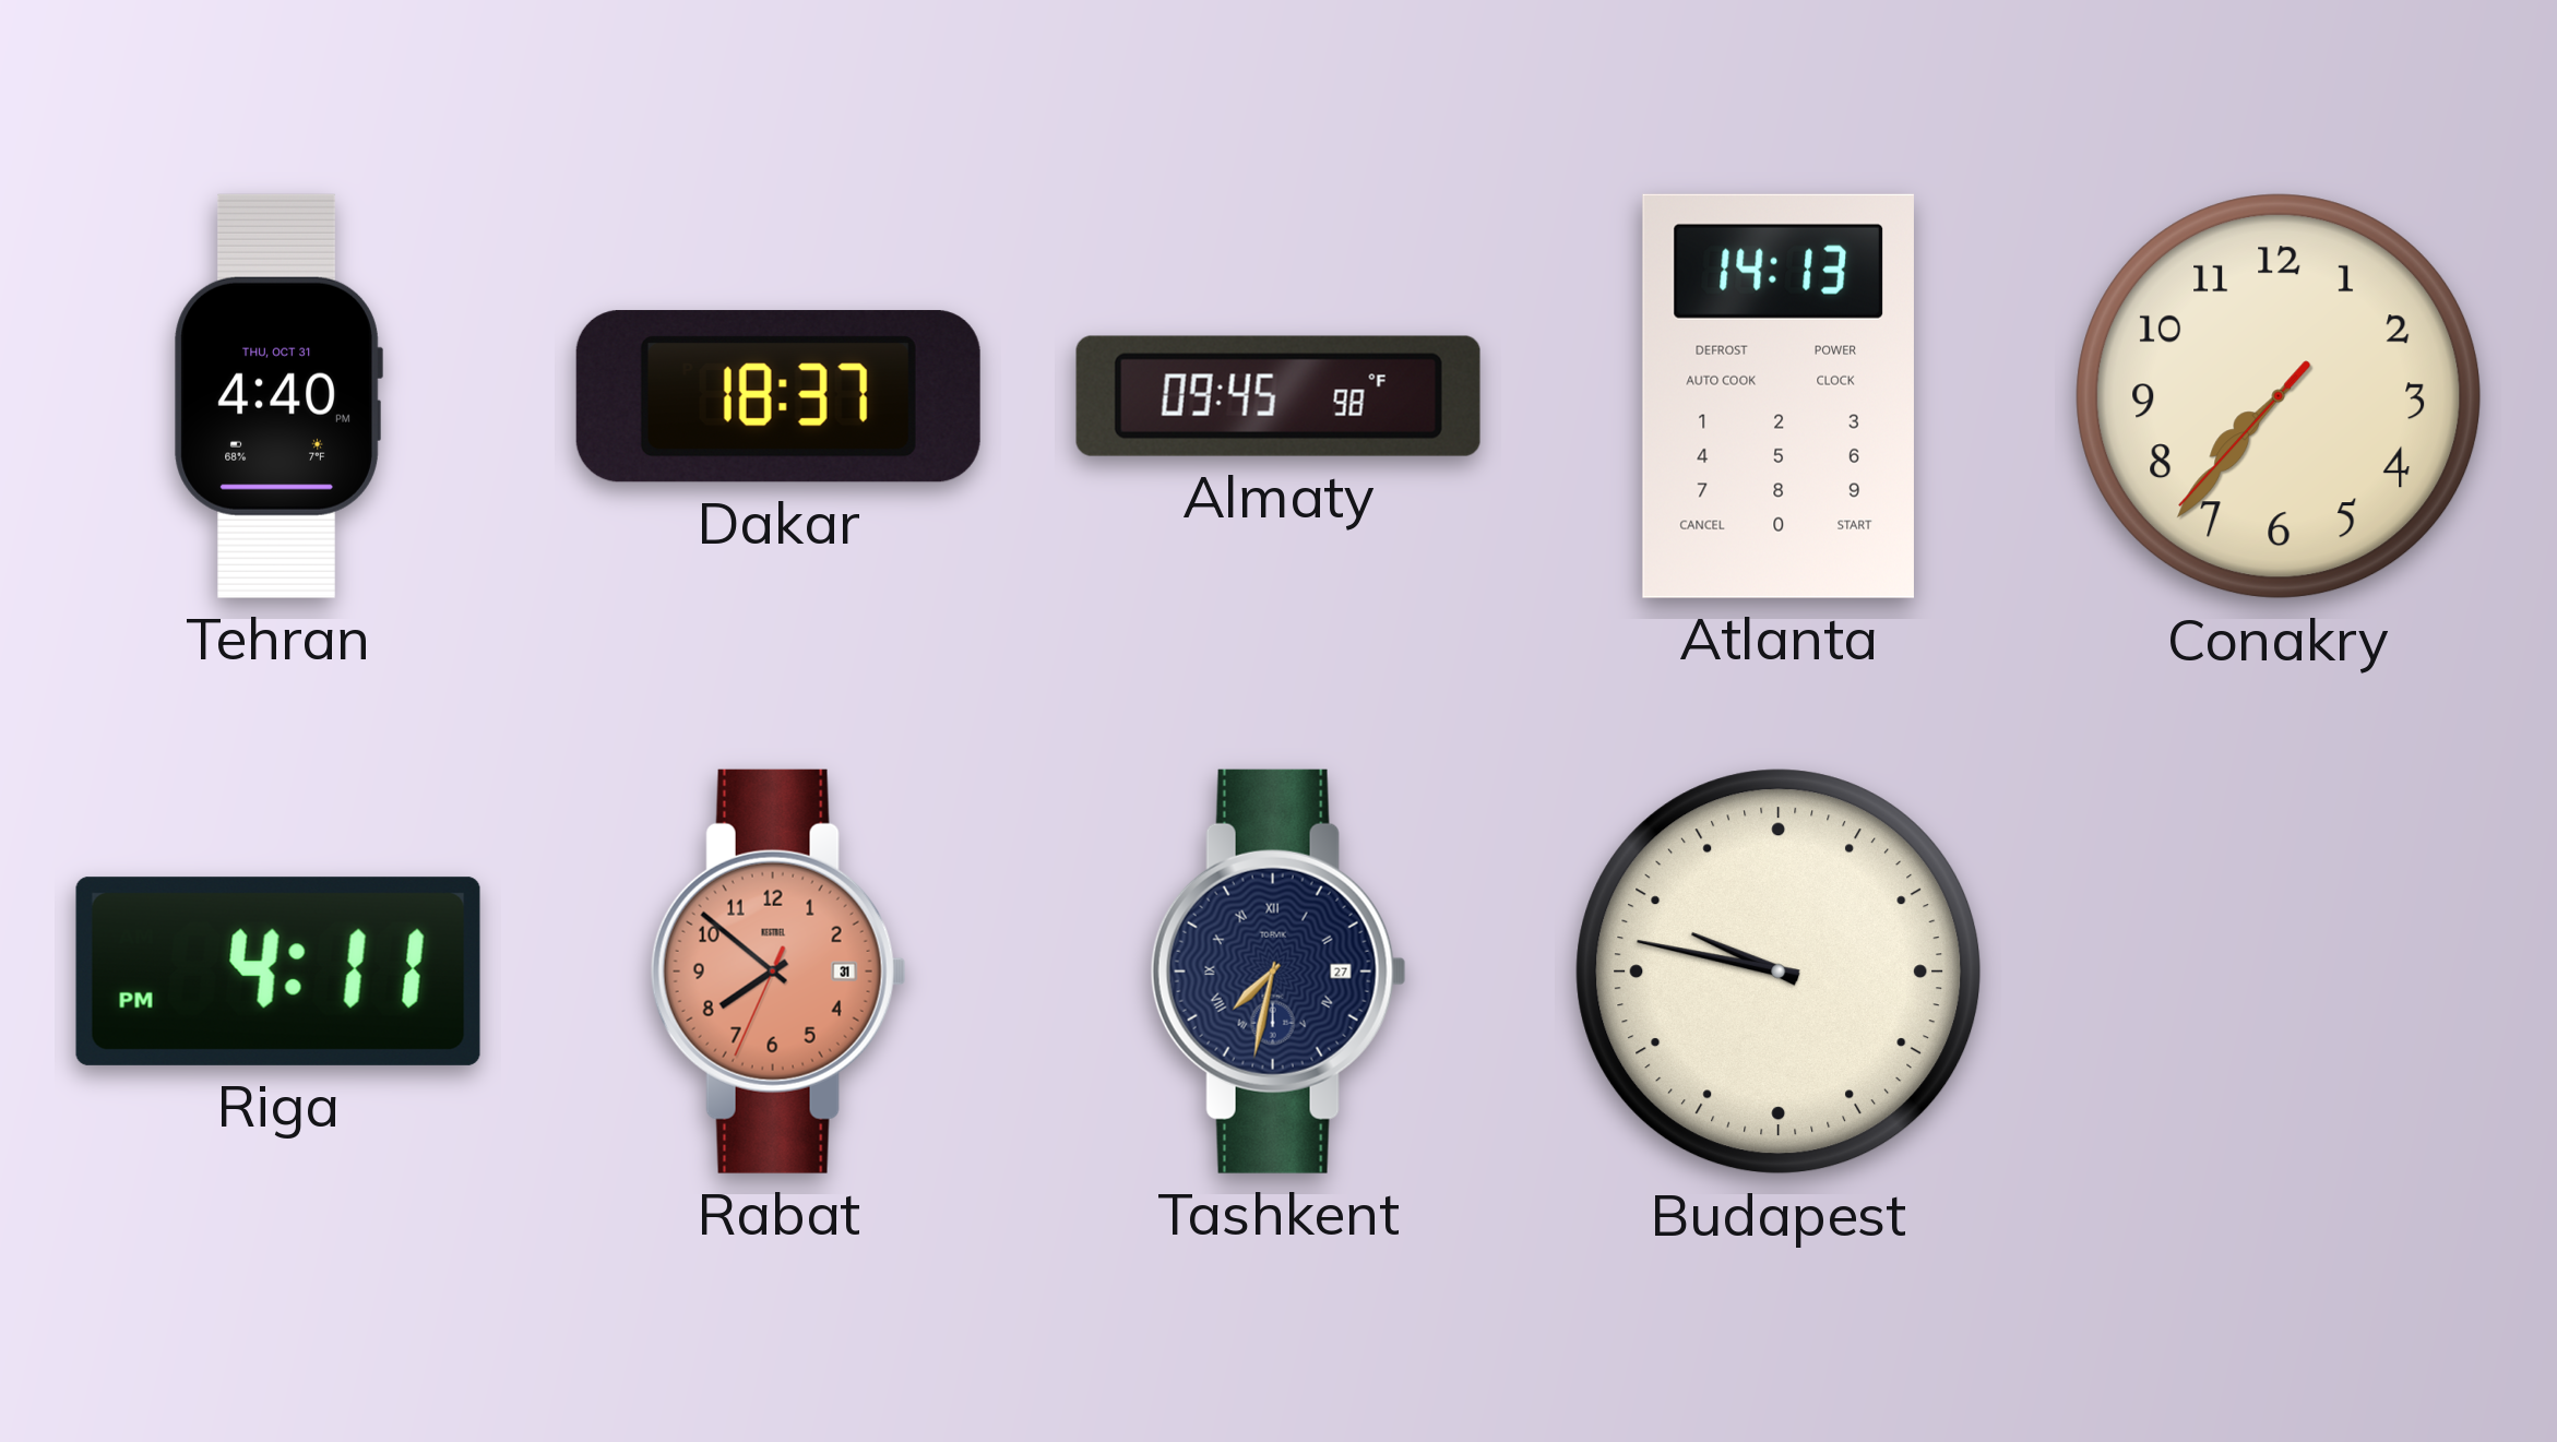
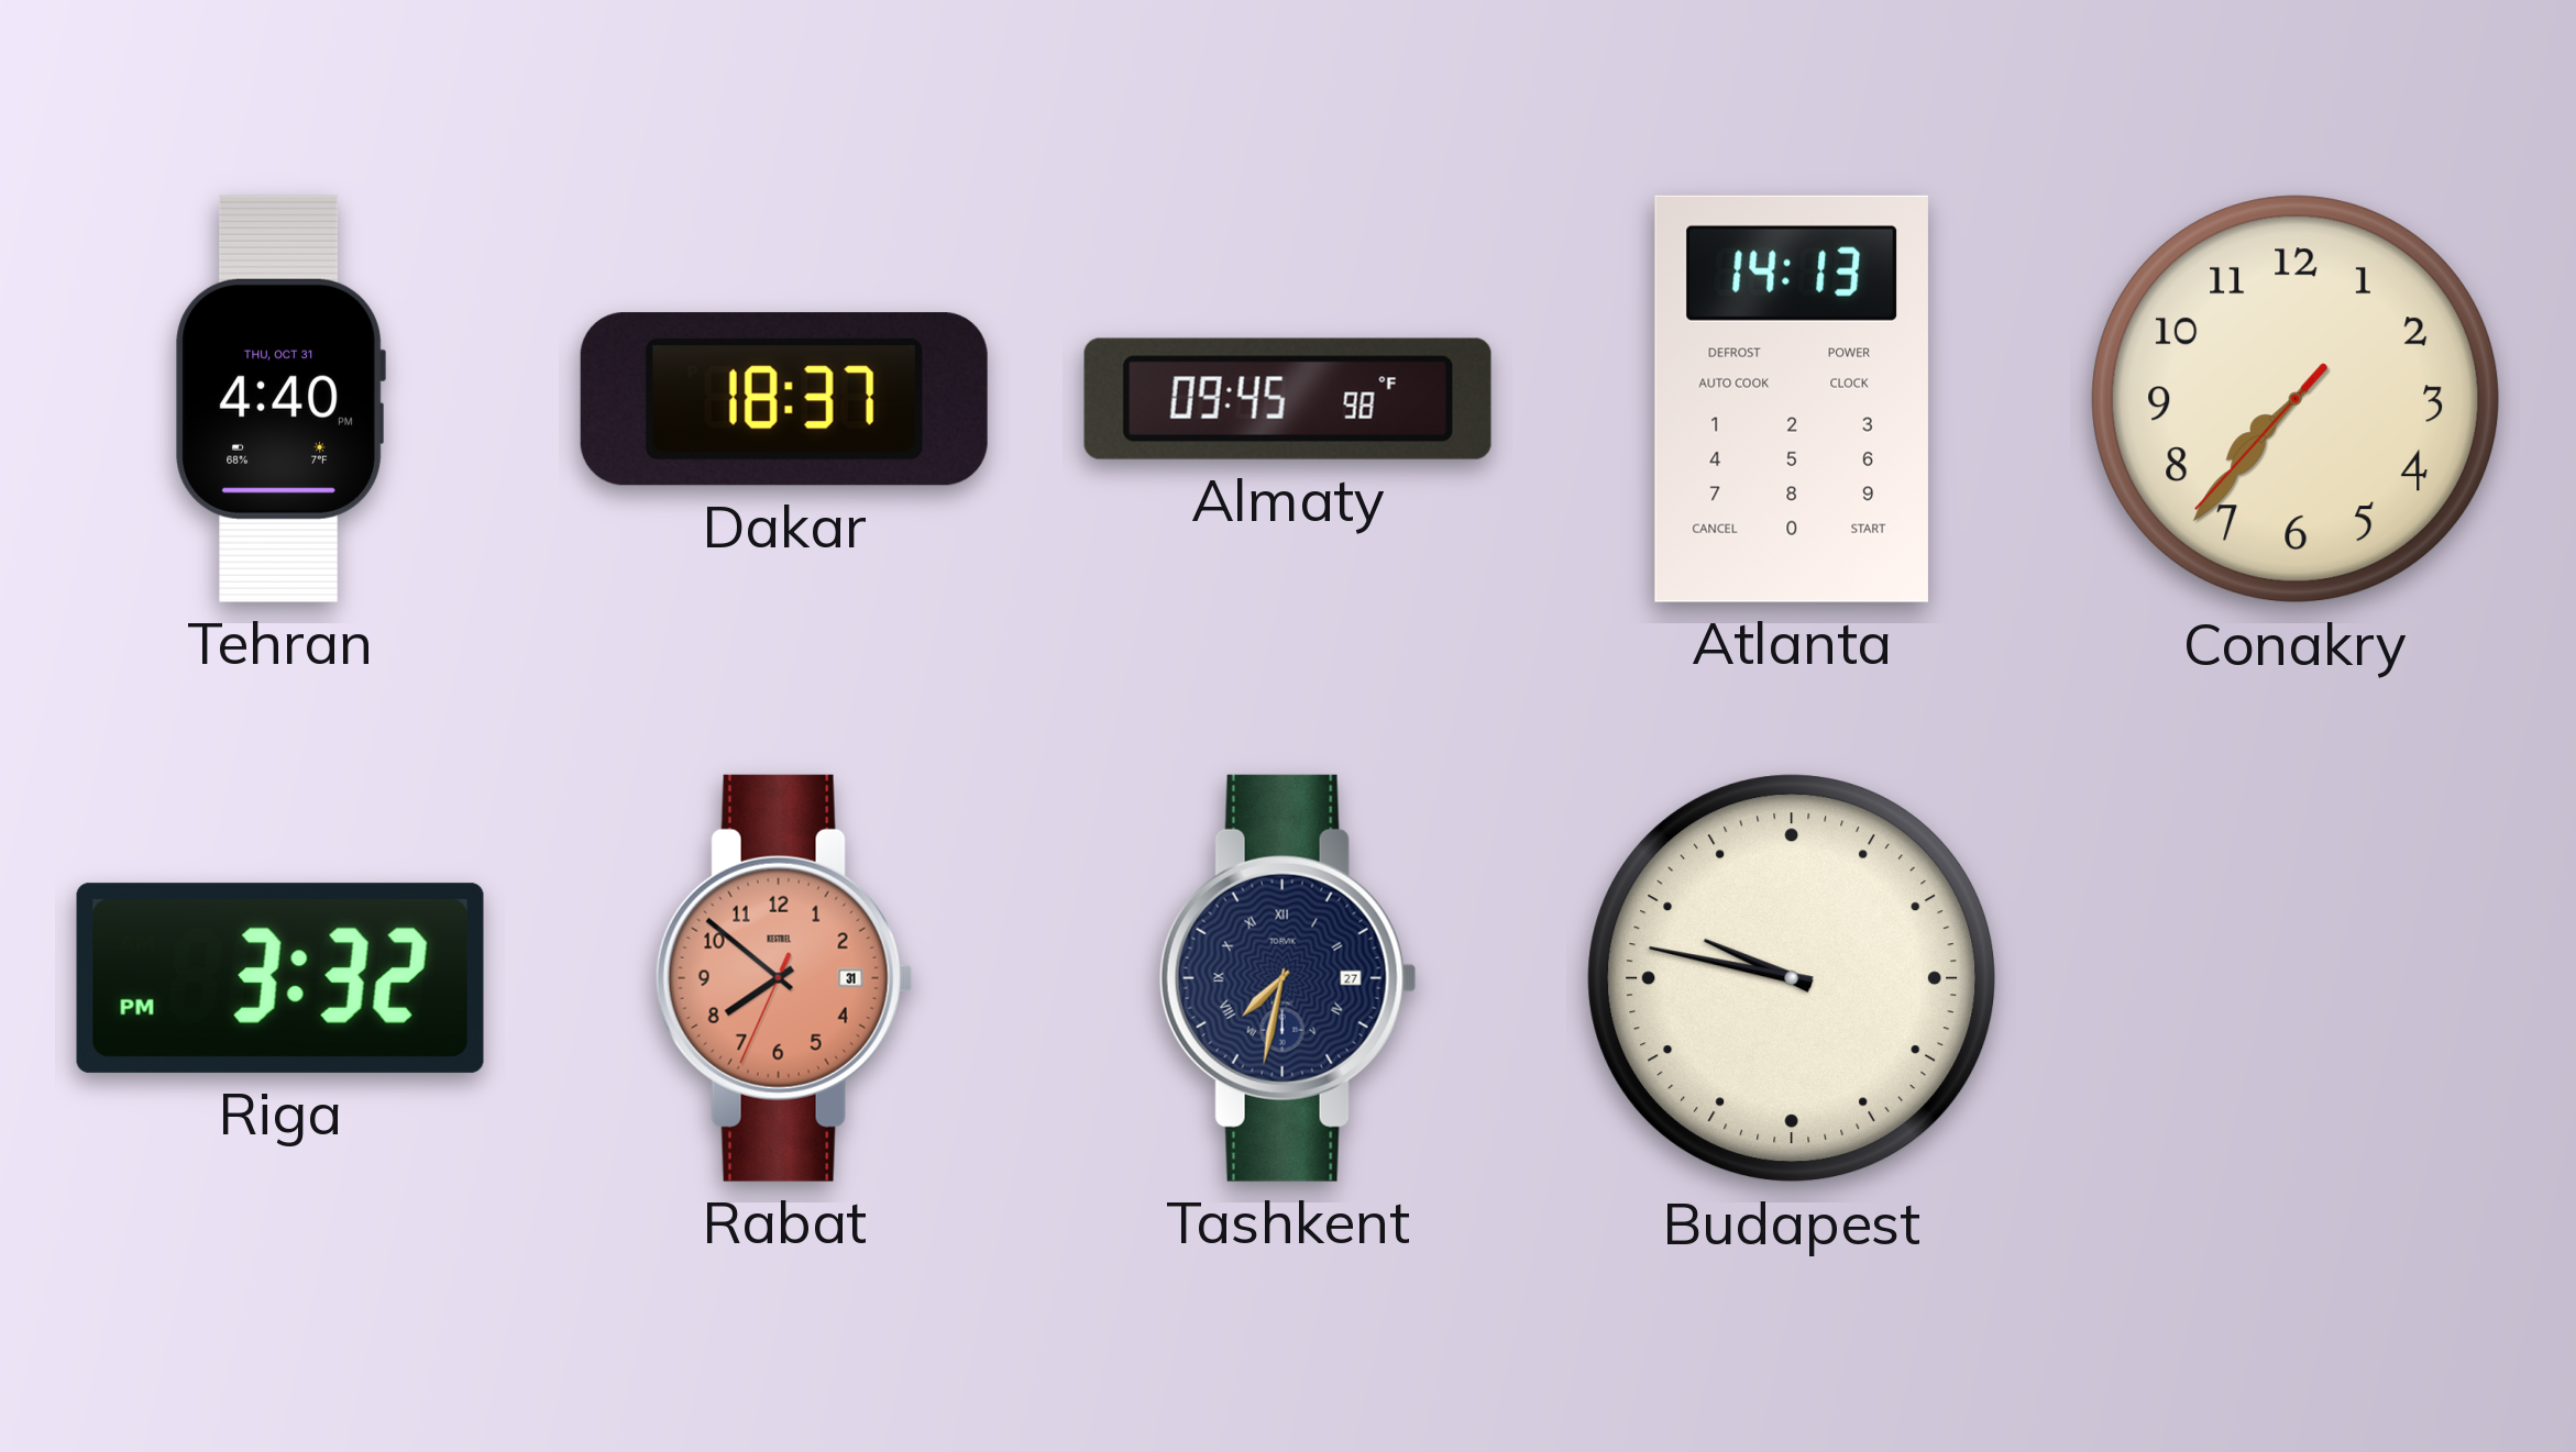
Riga: 4:11 -> 3:32 (280, 978)
